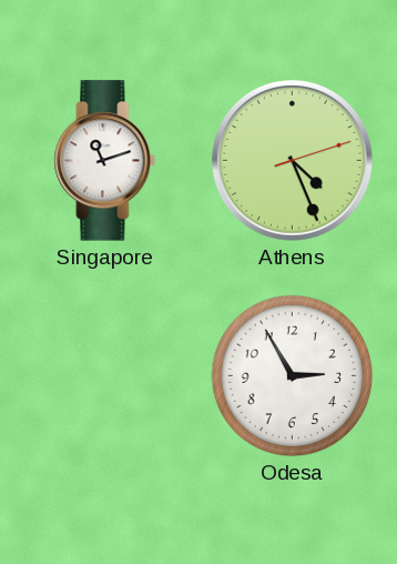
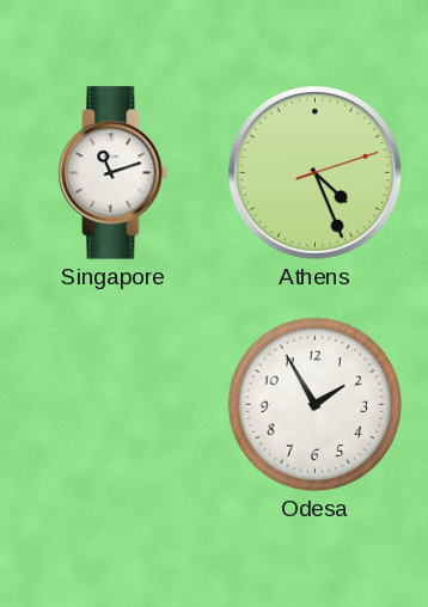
Odesa: 2:55 -> 1:55 (316, 405)
